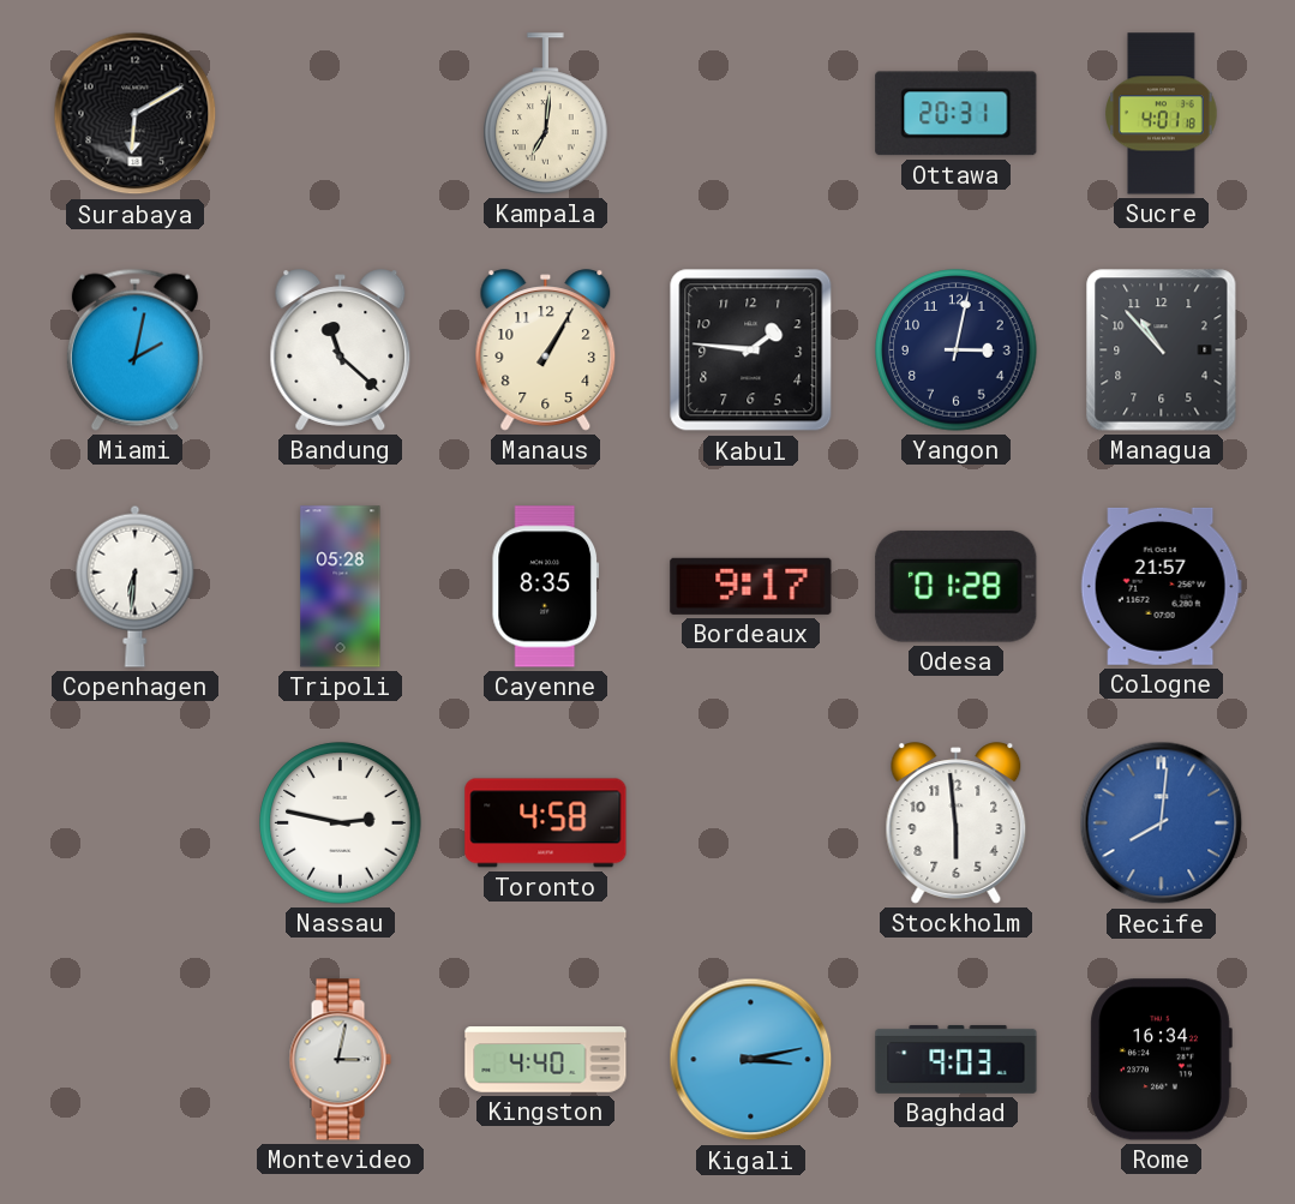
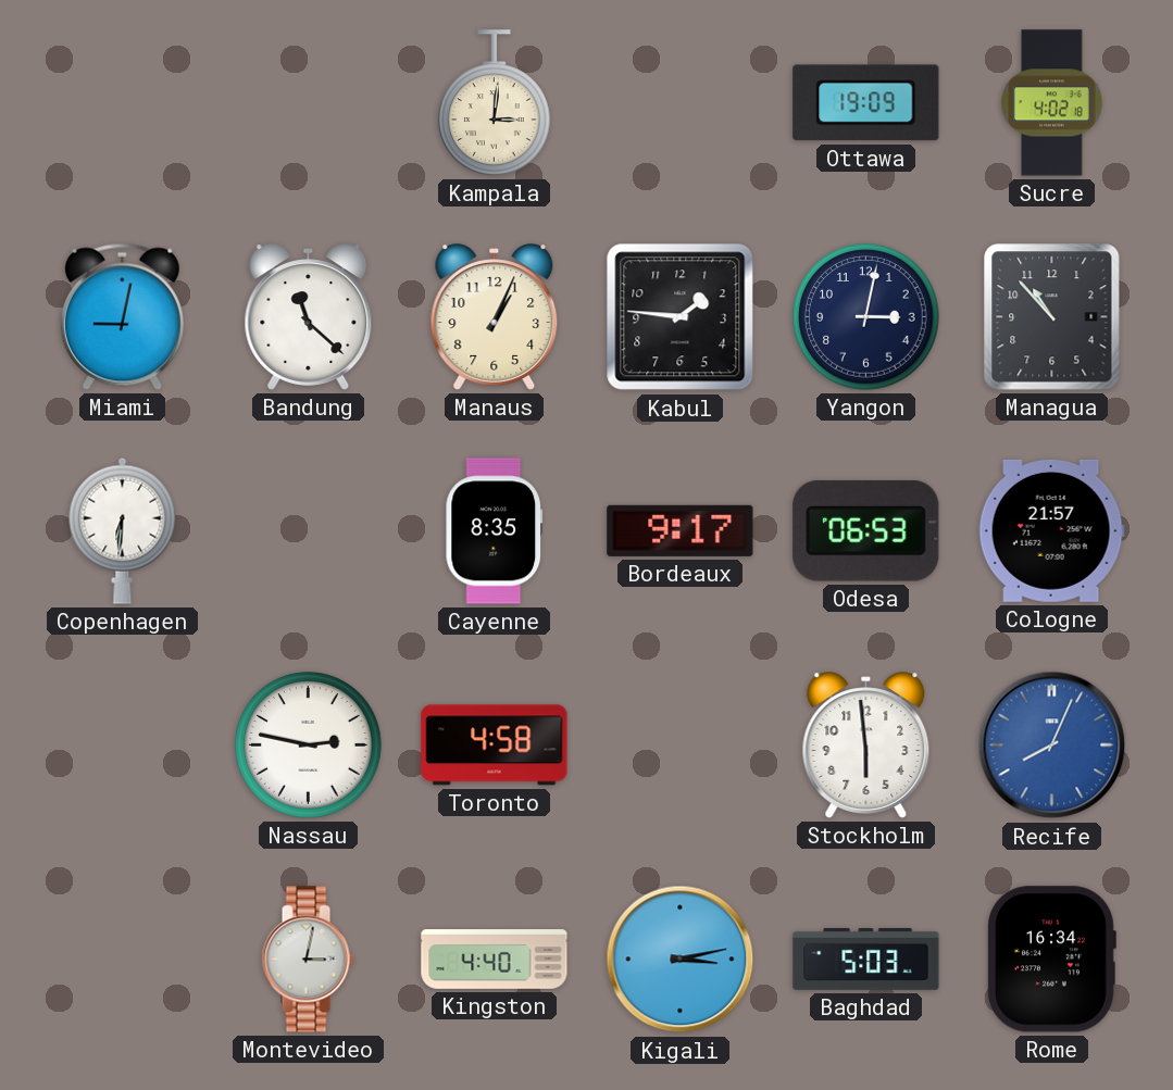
Surabaya: 6:10 -> none (136, 114)
Kampala: 7:01 -> 3:01 (495, 103)
Ottawa: 20:31 -> 19:09 (866, 103)
Sucre: 4:01 -> 4:02 (1052, 103)
Miami: 2:02 -> 9:02 (122, 316)
Manaus: 1:05 -> 1:04 (495, 317)
Tripoli: 05:28 -> none (341, 587)
Odesa: 01:28 -> 06:53 (866, 530)
Recife: 8:01 -> 8:04 (1052, 746)
Baghdad: 9:03 -> 5:03 (866, 959)
